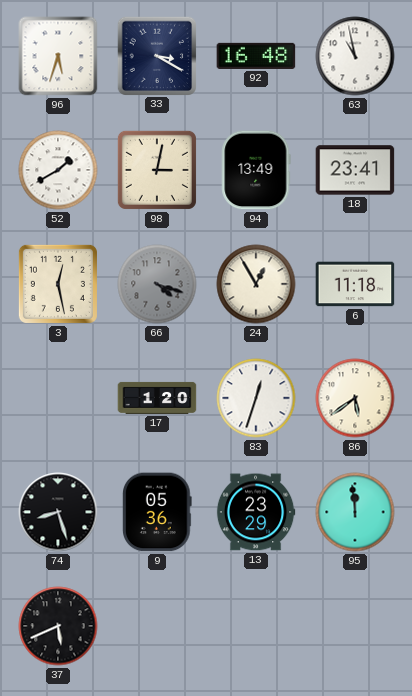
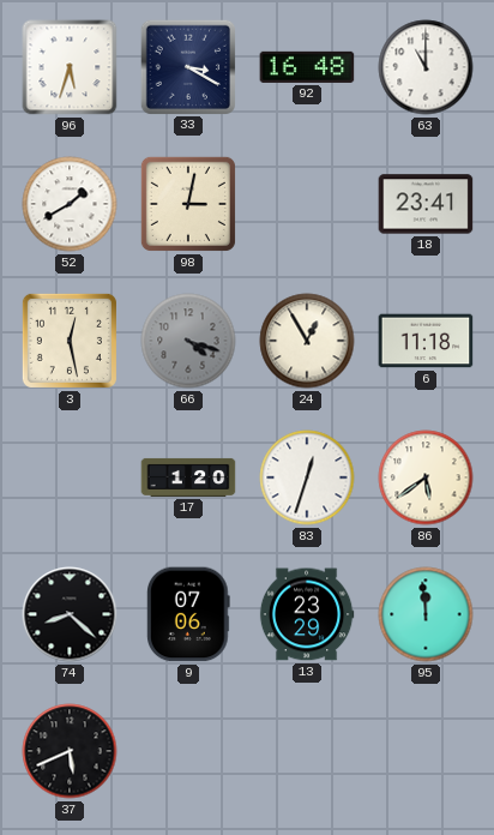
63: 10:58 -> 11:00 (426, 67)
94: 13:49 -> none (256, 170)
74: 8:27 -> 8:22 (70, 614)
9: 05:36 -> 07:06 (189, 614)
